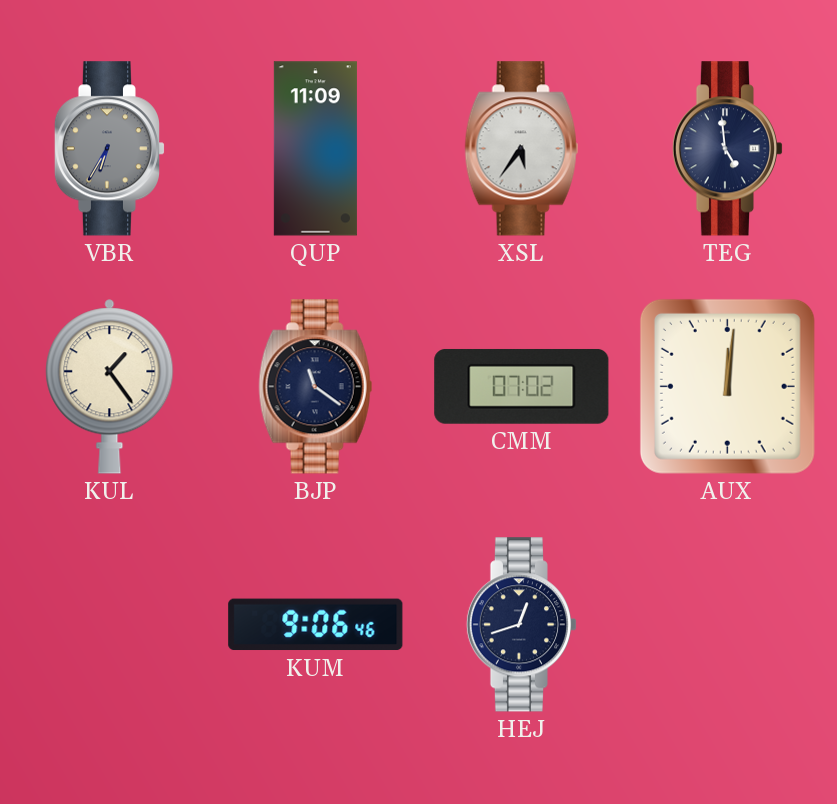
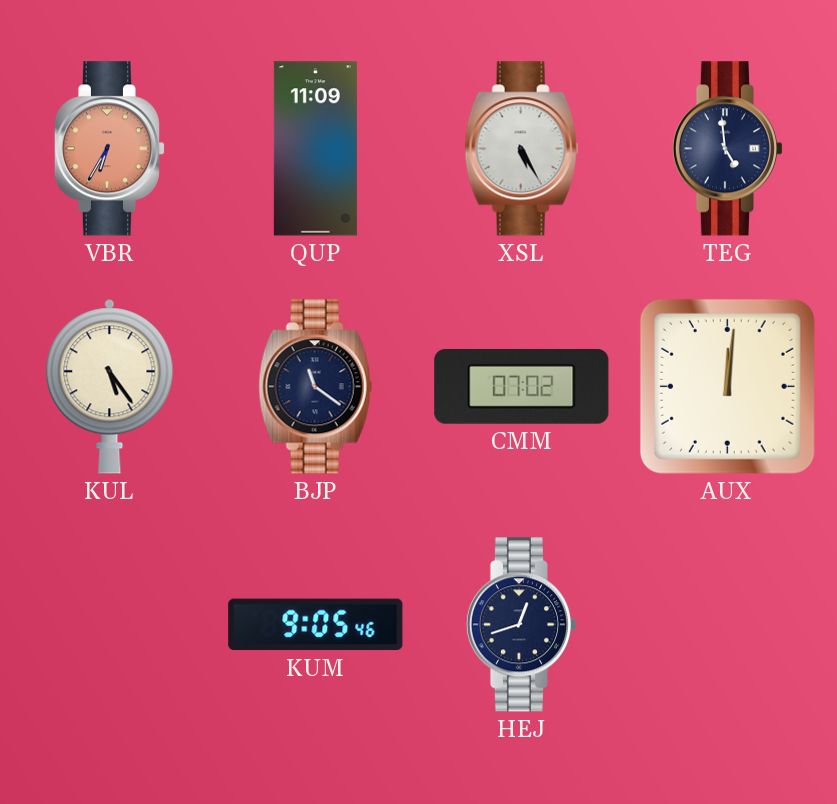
VBR dial: grey -> salmon (110, 149)
XSL: 5:36 -> 5:25 (522, 149)
KUL: 1:24 -> 5:24 (110, 387)
KUM: 9:06 -> 9:05 (316, 625)
